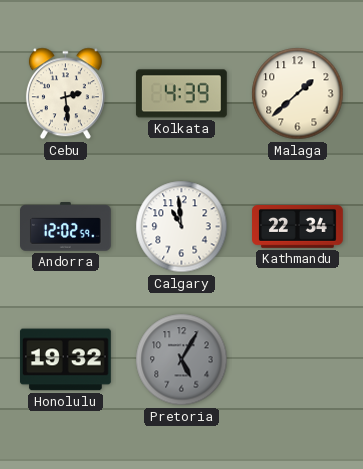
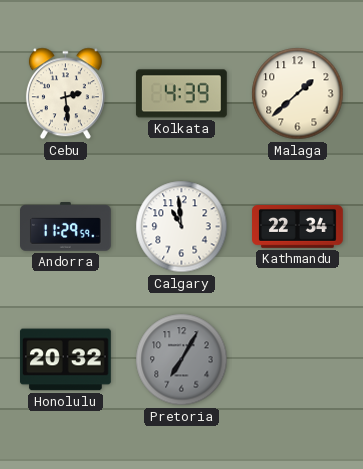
Andorra: 12:02 -> 11:29 (66, 227)
Honolulu: 19:32 -> 20:32 (65, 360)
Pretoria: 5:05 -> 7:05 (182, 360)
